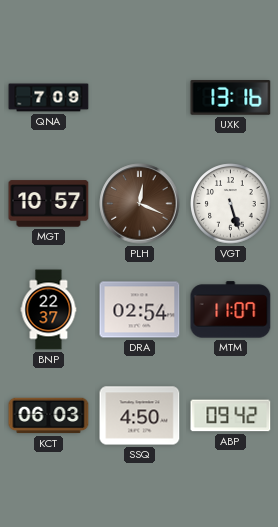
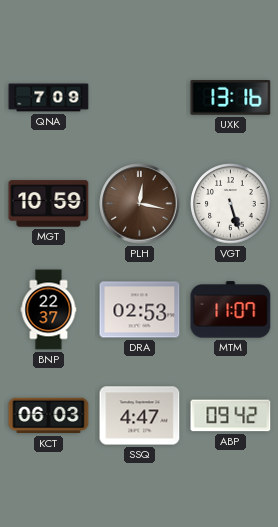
MGT: 10:57 -> 10:59 (49, 204)
PLH: 12:19 -> 12:17 (140, 204)
DRA: 02:54 -> 02:53 (140, 310)
SSQ: 4:50 -> 4:47 (140, 416)
